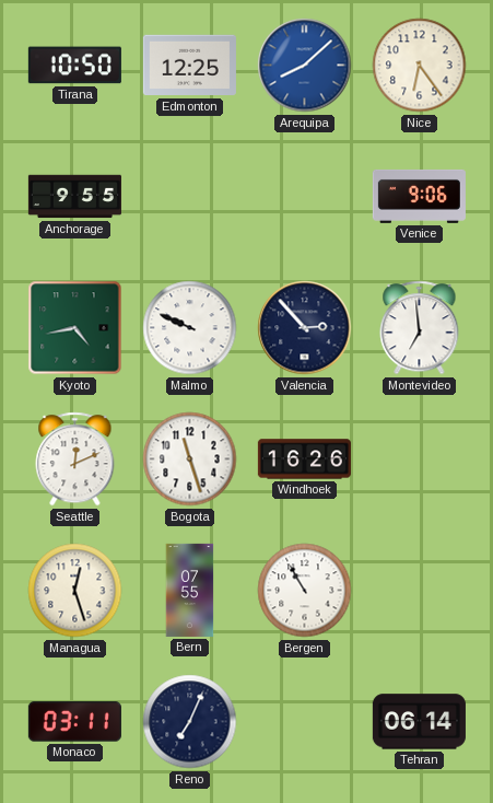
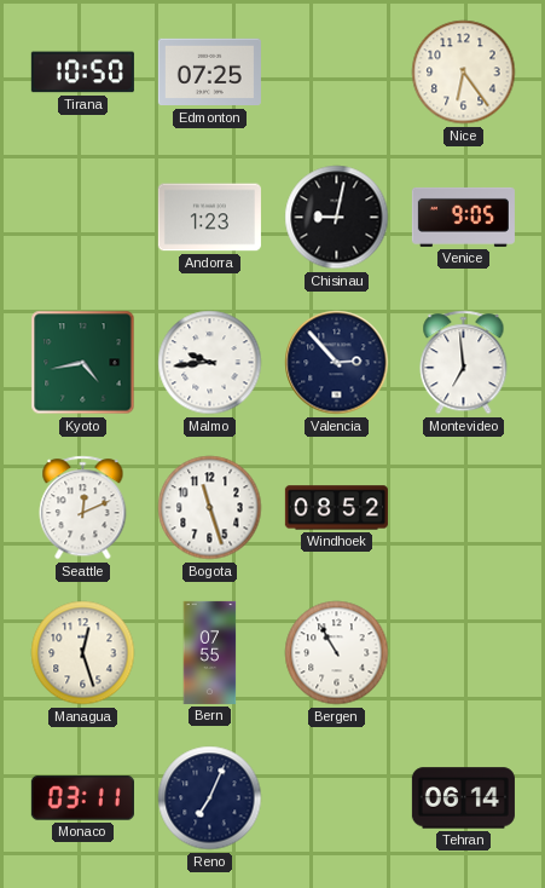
Edmonton: 12:25 -> 07:25 (209, 73)
Arequipa: 8:08 -> none (305, 66)
Anchorage: 9:55 -> none (74, 197)
Andorra: none -> 1:23 (209, 218)
Chisinau: none -> 9:02 (337, 218)
Venice: 9:06 -> 9:05 (463, 217)
Malmo: 9:49 -> 9:44 (210, 363)
Windhoek: 16:26 -> 08:52 (336, 508)
